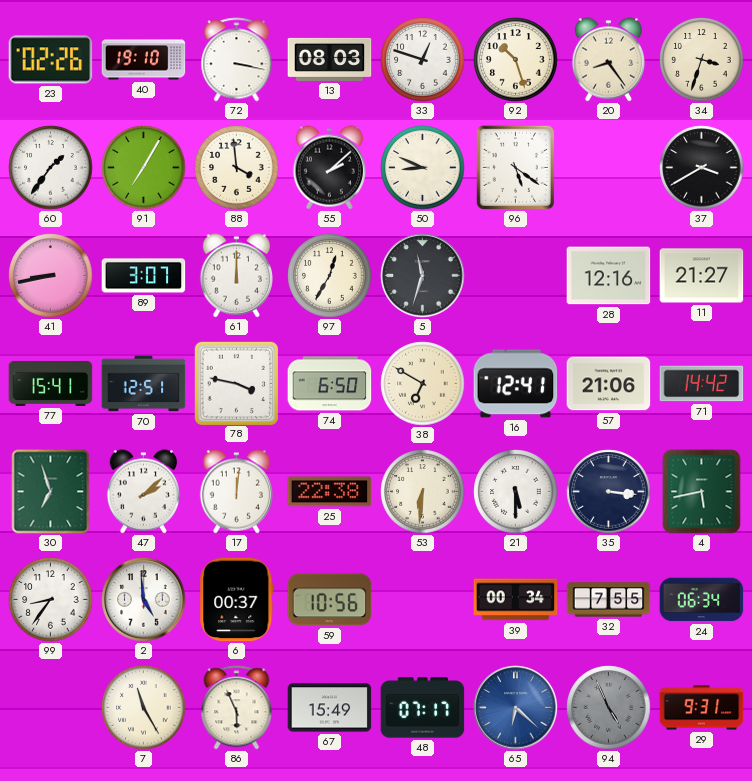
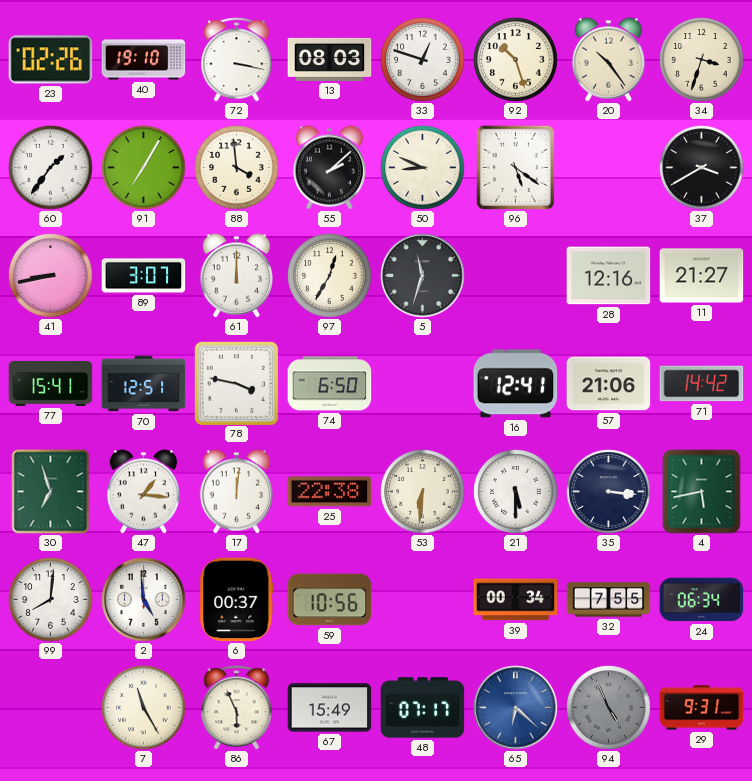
20: 8:24 -> 10:24 (608, 60)
38: 6:50 -> none (423, 384)
47: 2:08 -> 1:16 (143, 492)
99: 8:36 -> 8:01 (51, 600)
